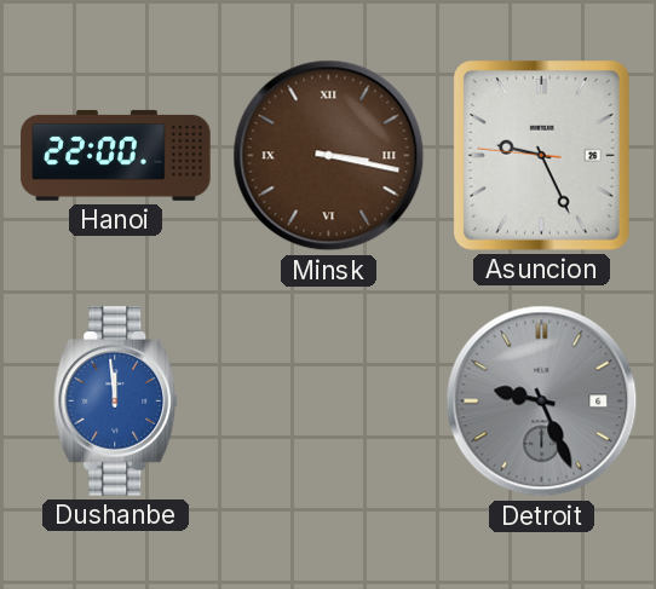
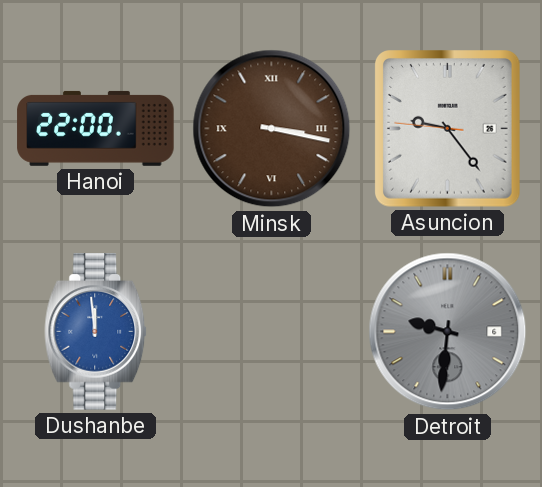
Asuncion: 9:25 -> 9:23 (448, 129)
Detroit: 9:26 -> 9:31 (448, 332)
